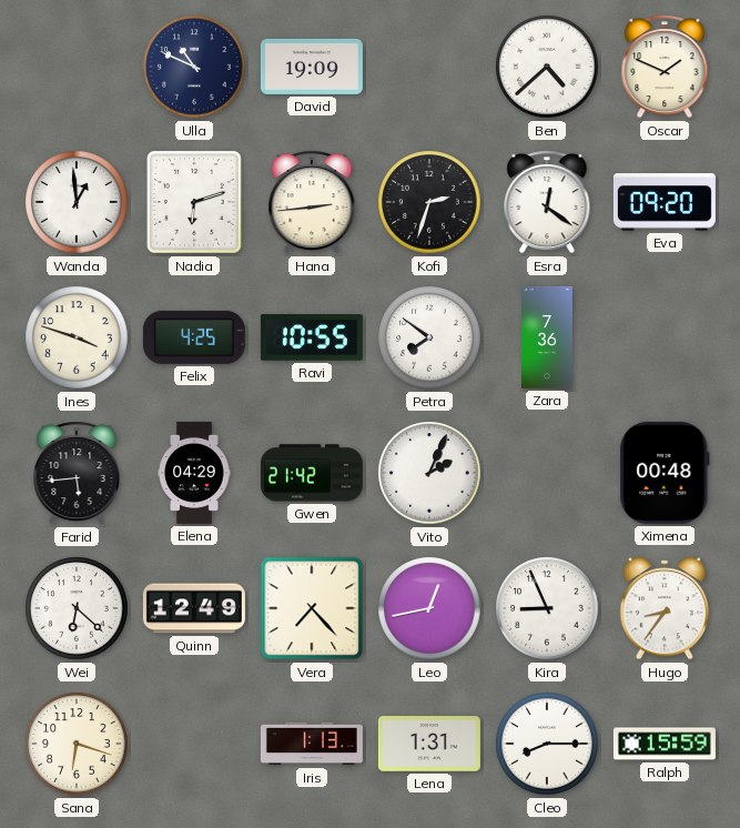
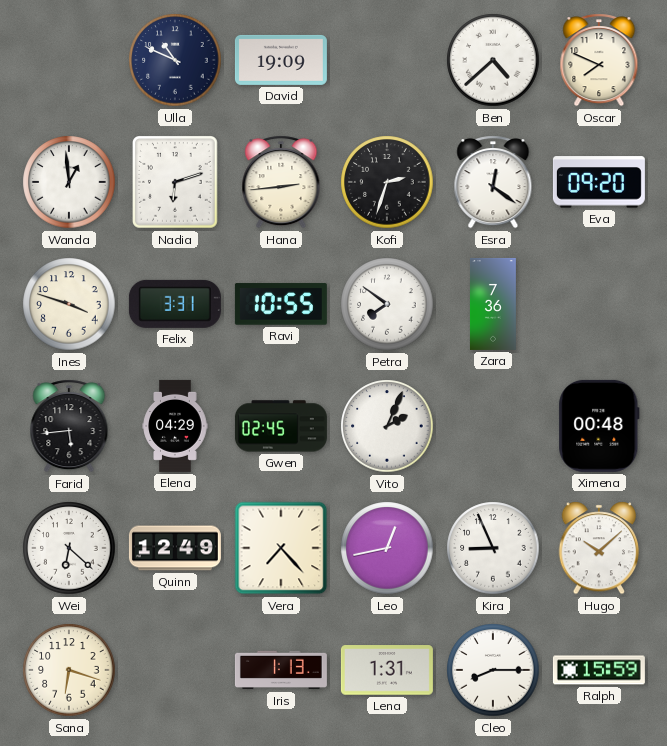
Oscar: 1:49 -> 7:49 (599, 60)
Felix: 4:25 -> 3:31 (175, 304)
Gwen: 21:42 -> 02:45 (281, 426)
Hugo: 8:36 -> 10:08 (598, 548)
